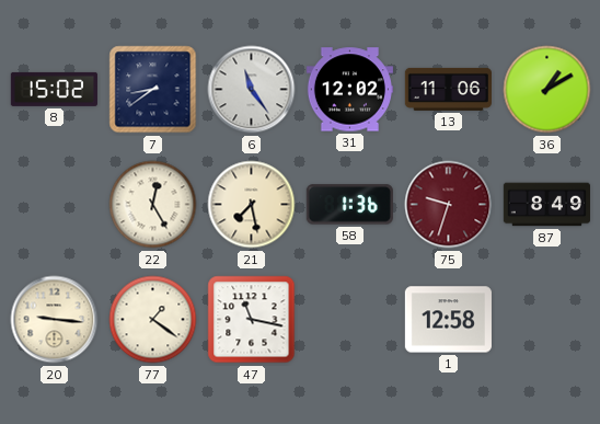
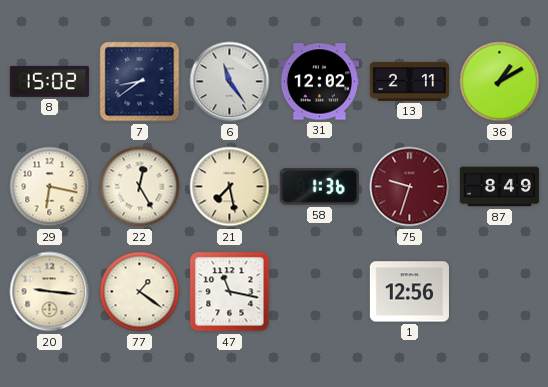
13: 11:06 -> 2:11 (409, 81)
29: none -> 6:17 (50, 187)
1: 12:58 -> 12:56 (409, 292)
